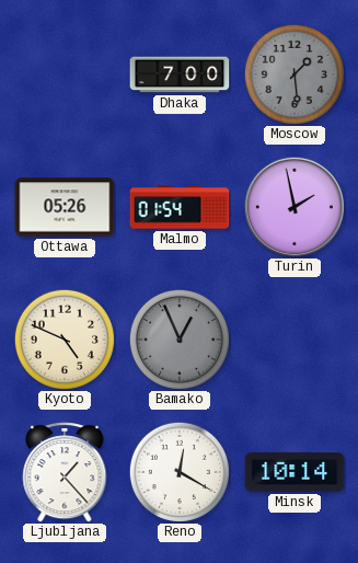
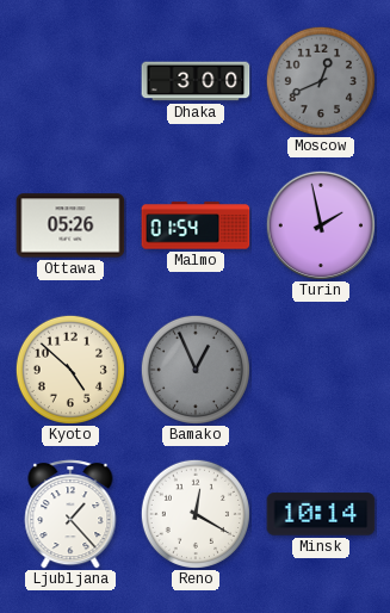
Dhaka: 7:00 -> 3:00 (196, 81)
Moscow: 1:29 -> 12:41 (321, 81)
Kyoto: 4:49 -> 4:52 (70, 370)
